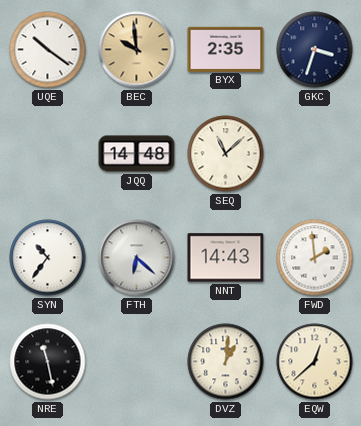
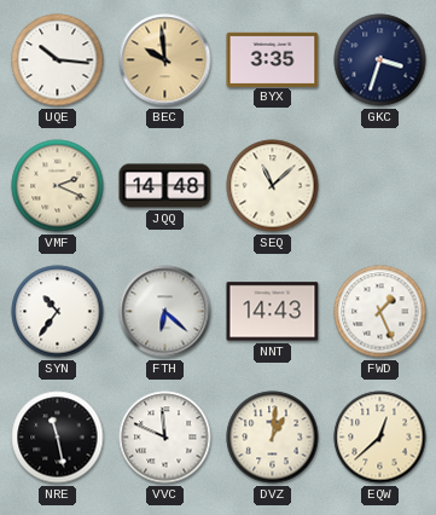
UQE: 10:21 -> 10:16 (58, 60)
BYX: 2:35 -> 3:35 (273, 59)
VMF: none -> 2:19 (58, 186)
FWD: 1:59 -> 1:26 (380, 312)
VVC: none -> 11:49 (165, 438)
